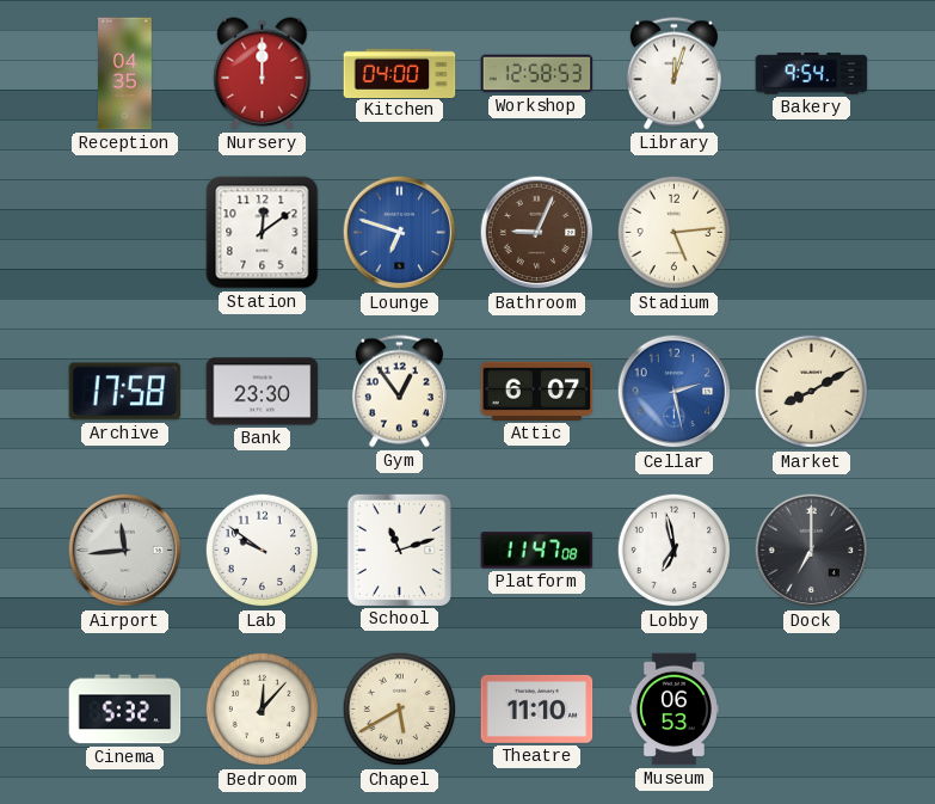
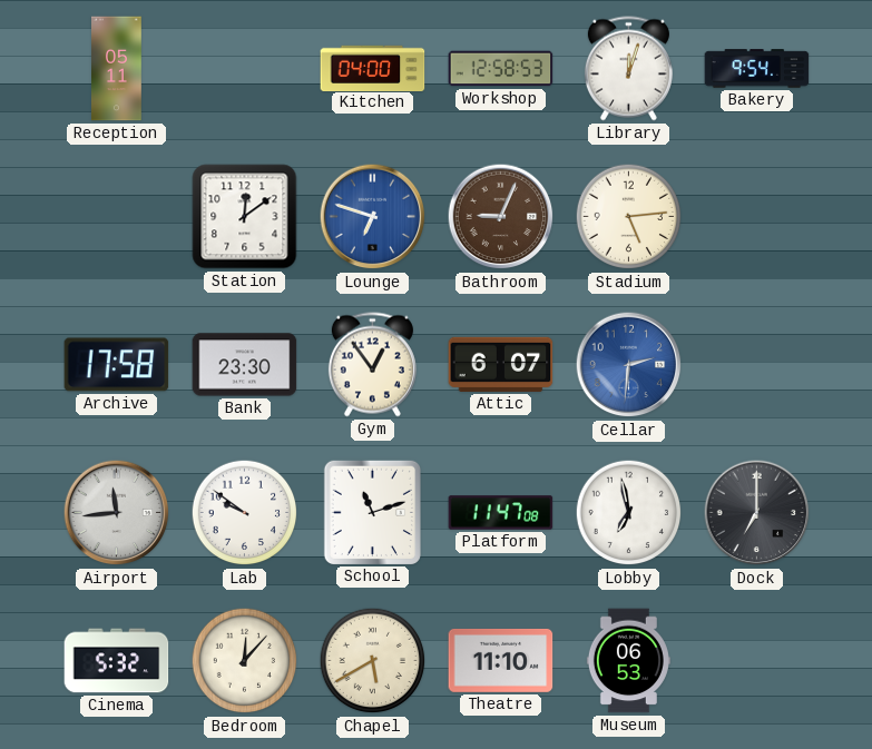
Reception: 04:35 -> 05:11 (117, 69)
Nursery: 12:00 -> none (263, 74)
Cellar: 2:28 -> 2:31 (629, 365)
Market: 8:10 -> none (812, 392)
